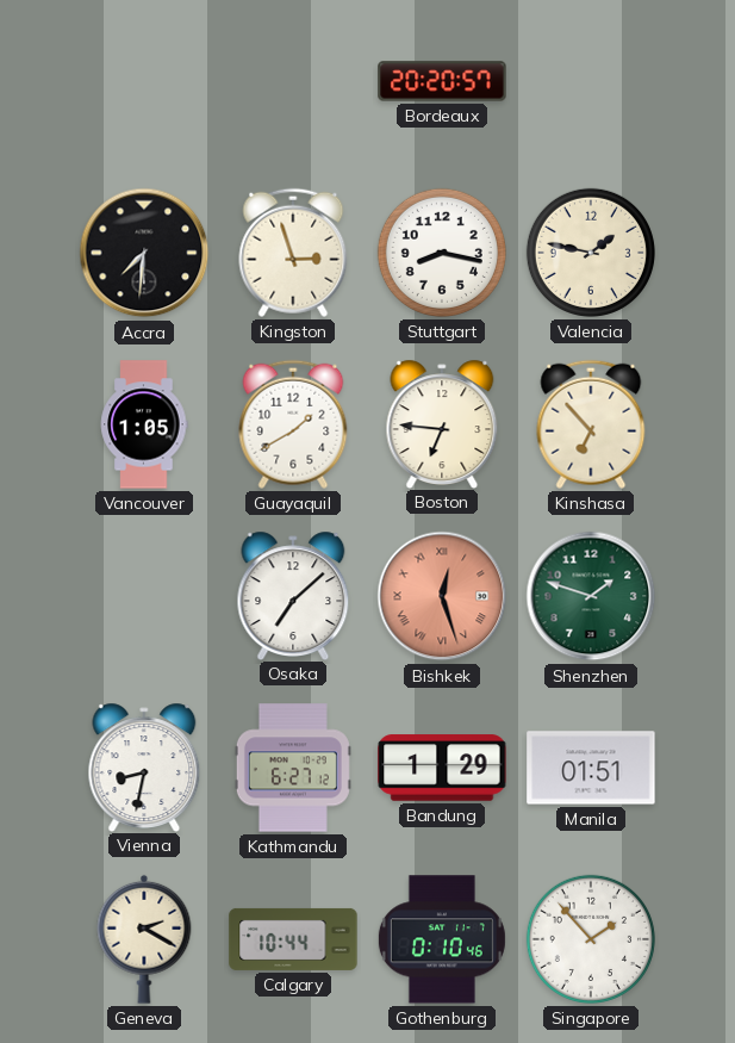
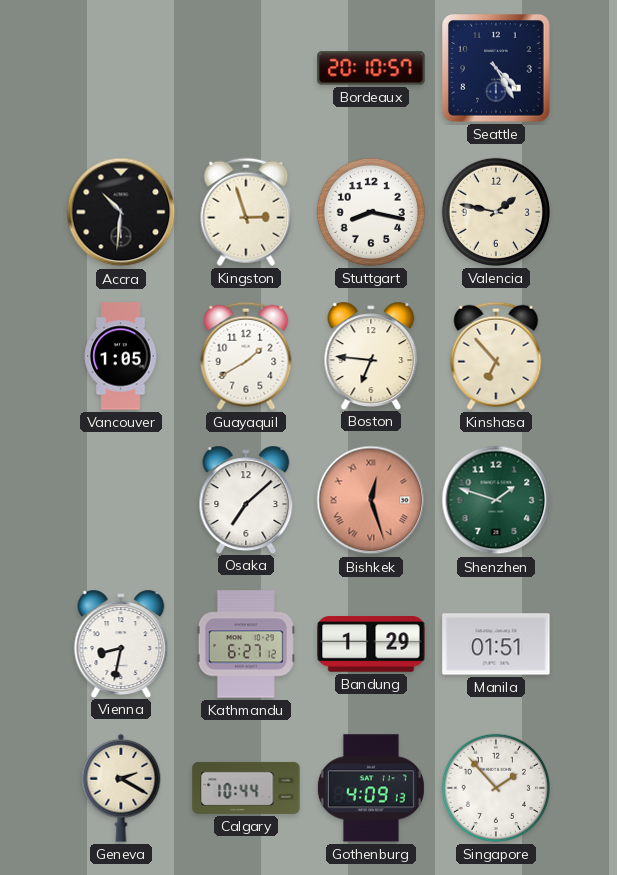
Bordeaux: 20:20 -> 20:10 (371, 68)
Seattle: none -> 4:25 (496, 68)
Accra: 7:31 -> 10:31 (121, 212)
Gothenburg: 0:10 -> 4:09 (371, 788)
